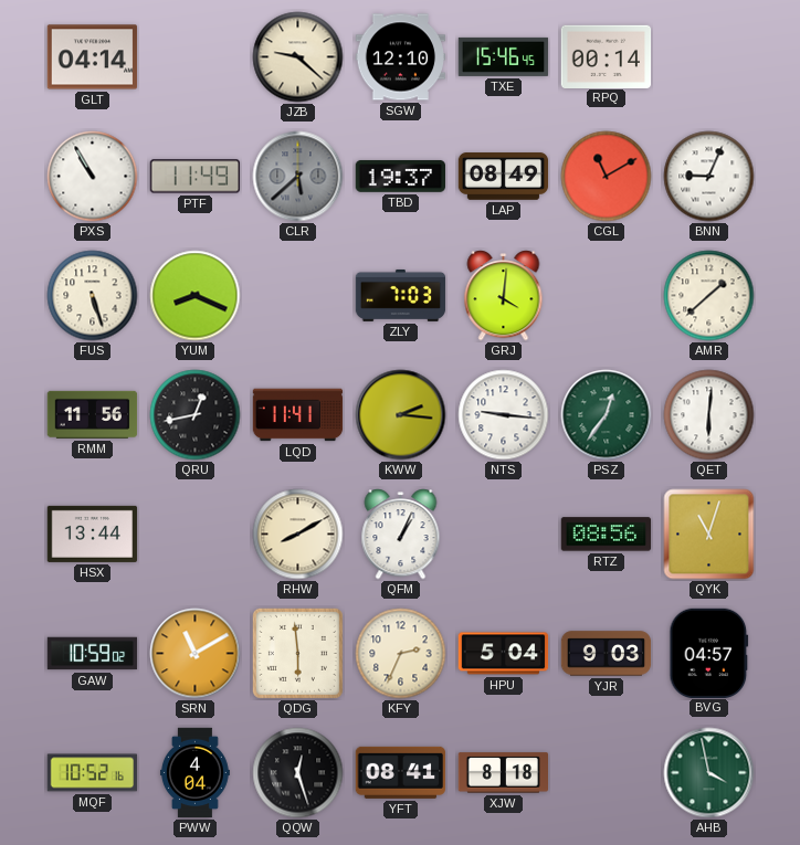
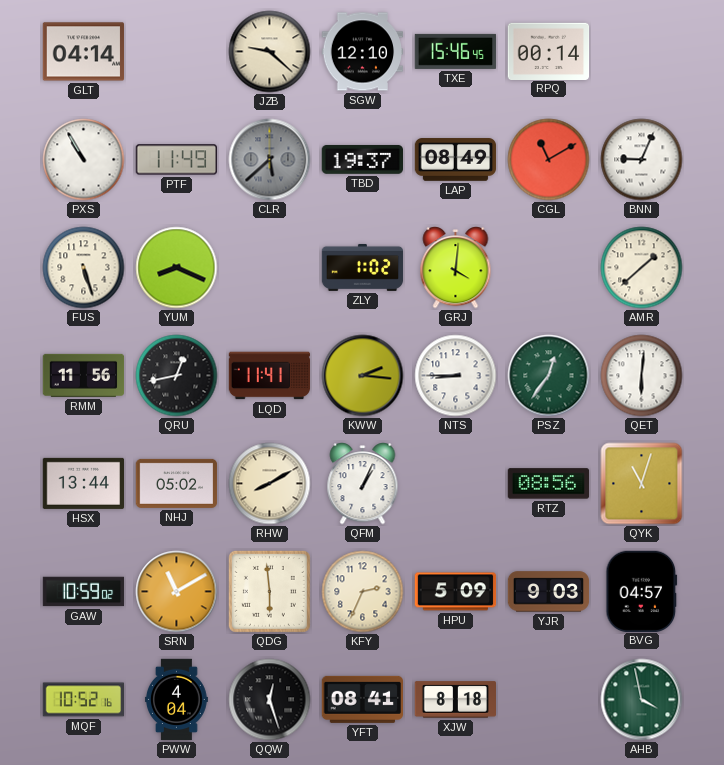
ZLY: 7:03 -> 1:02 (363, 267)
NTS: 9:16 -> 8:45 (456, 376)
NHJ: none -> 05:02 (177, 483)
HPU: 5:04 -> 5:09 (456, 592)
